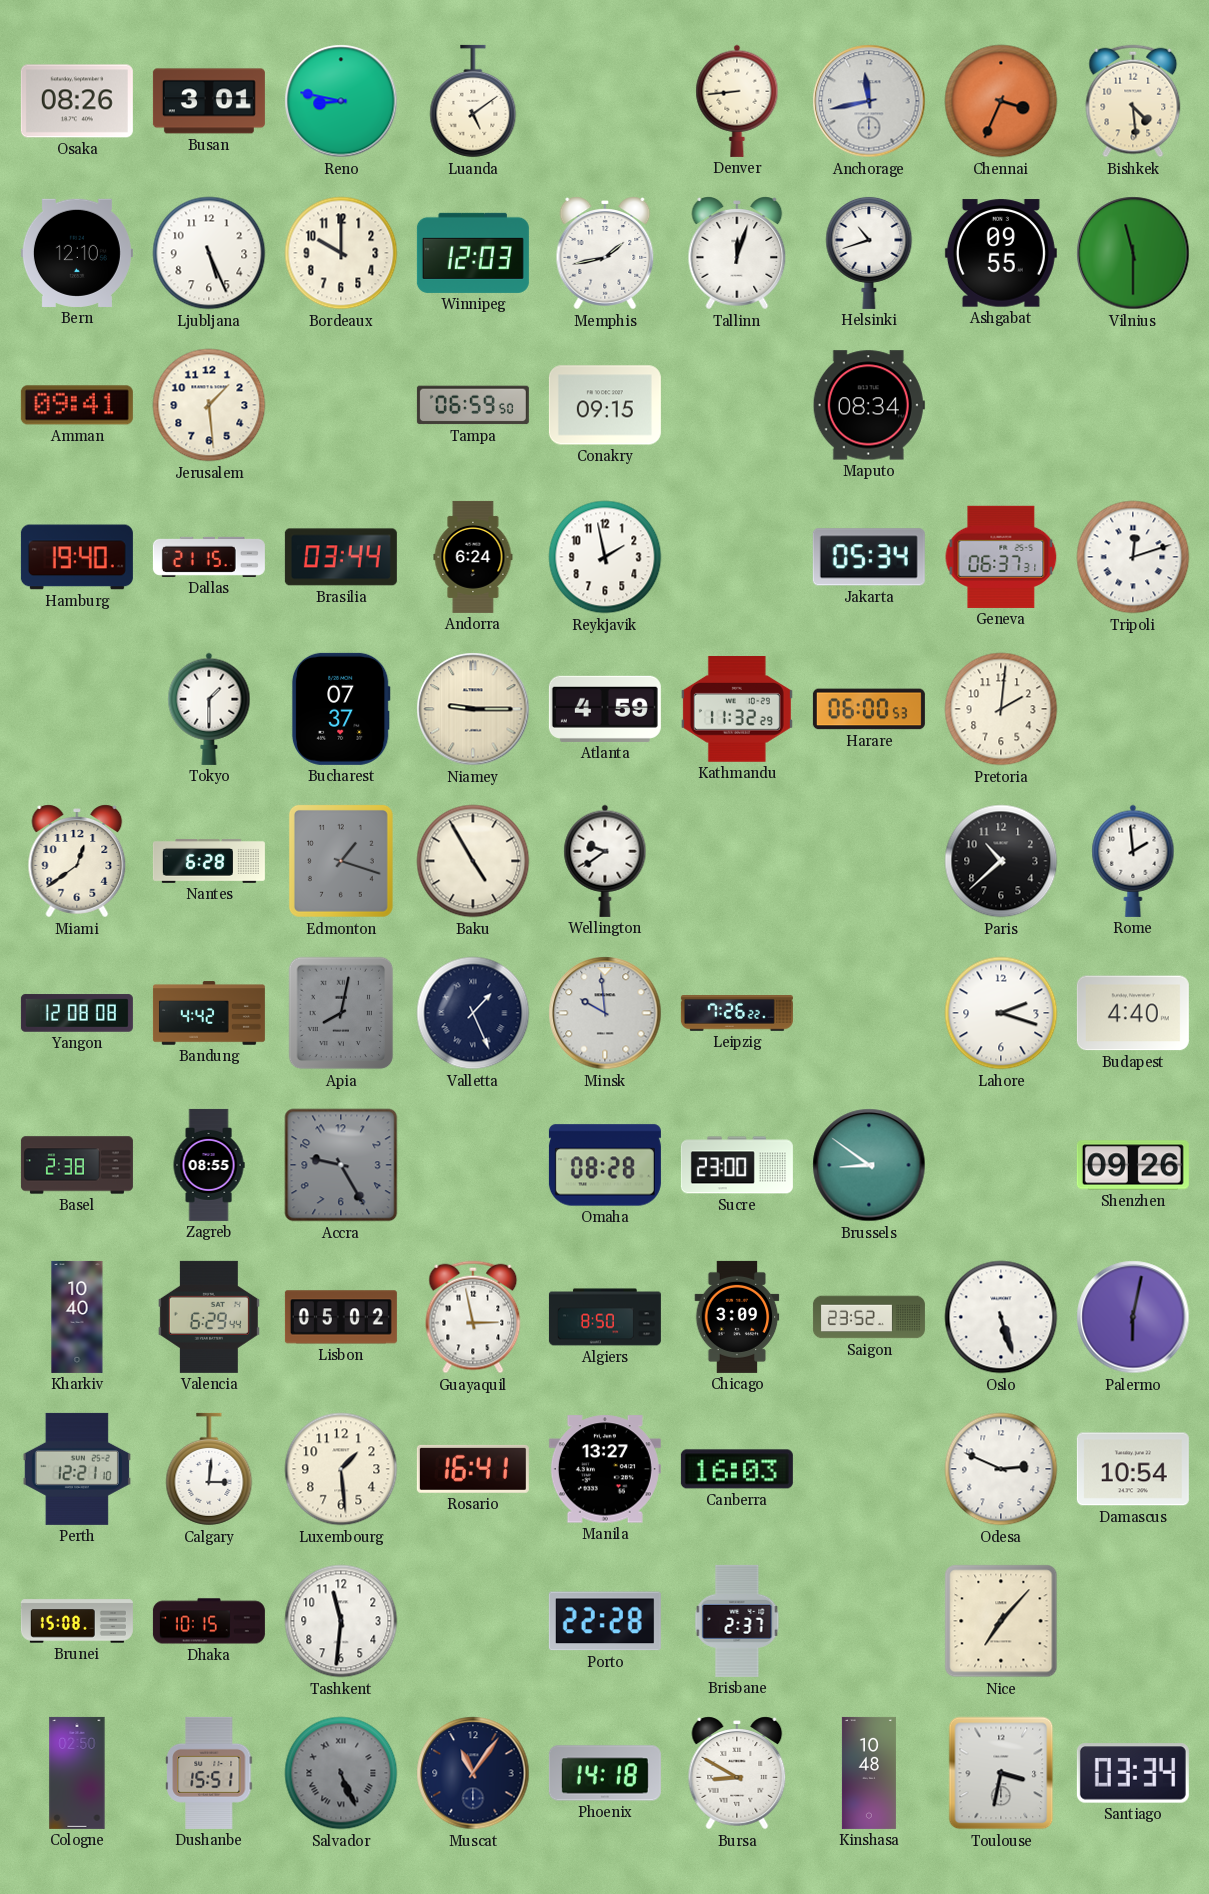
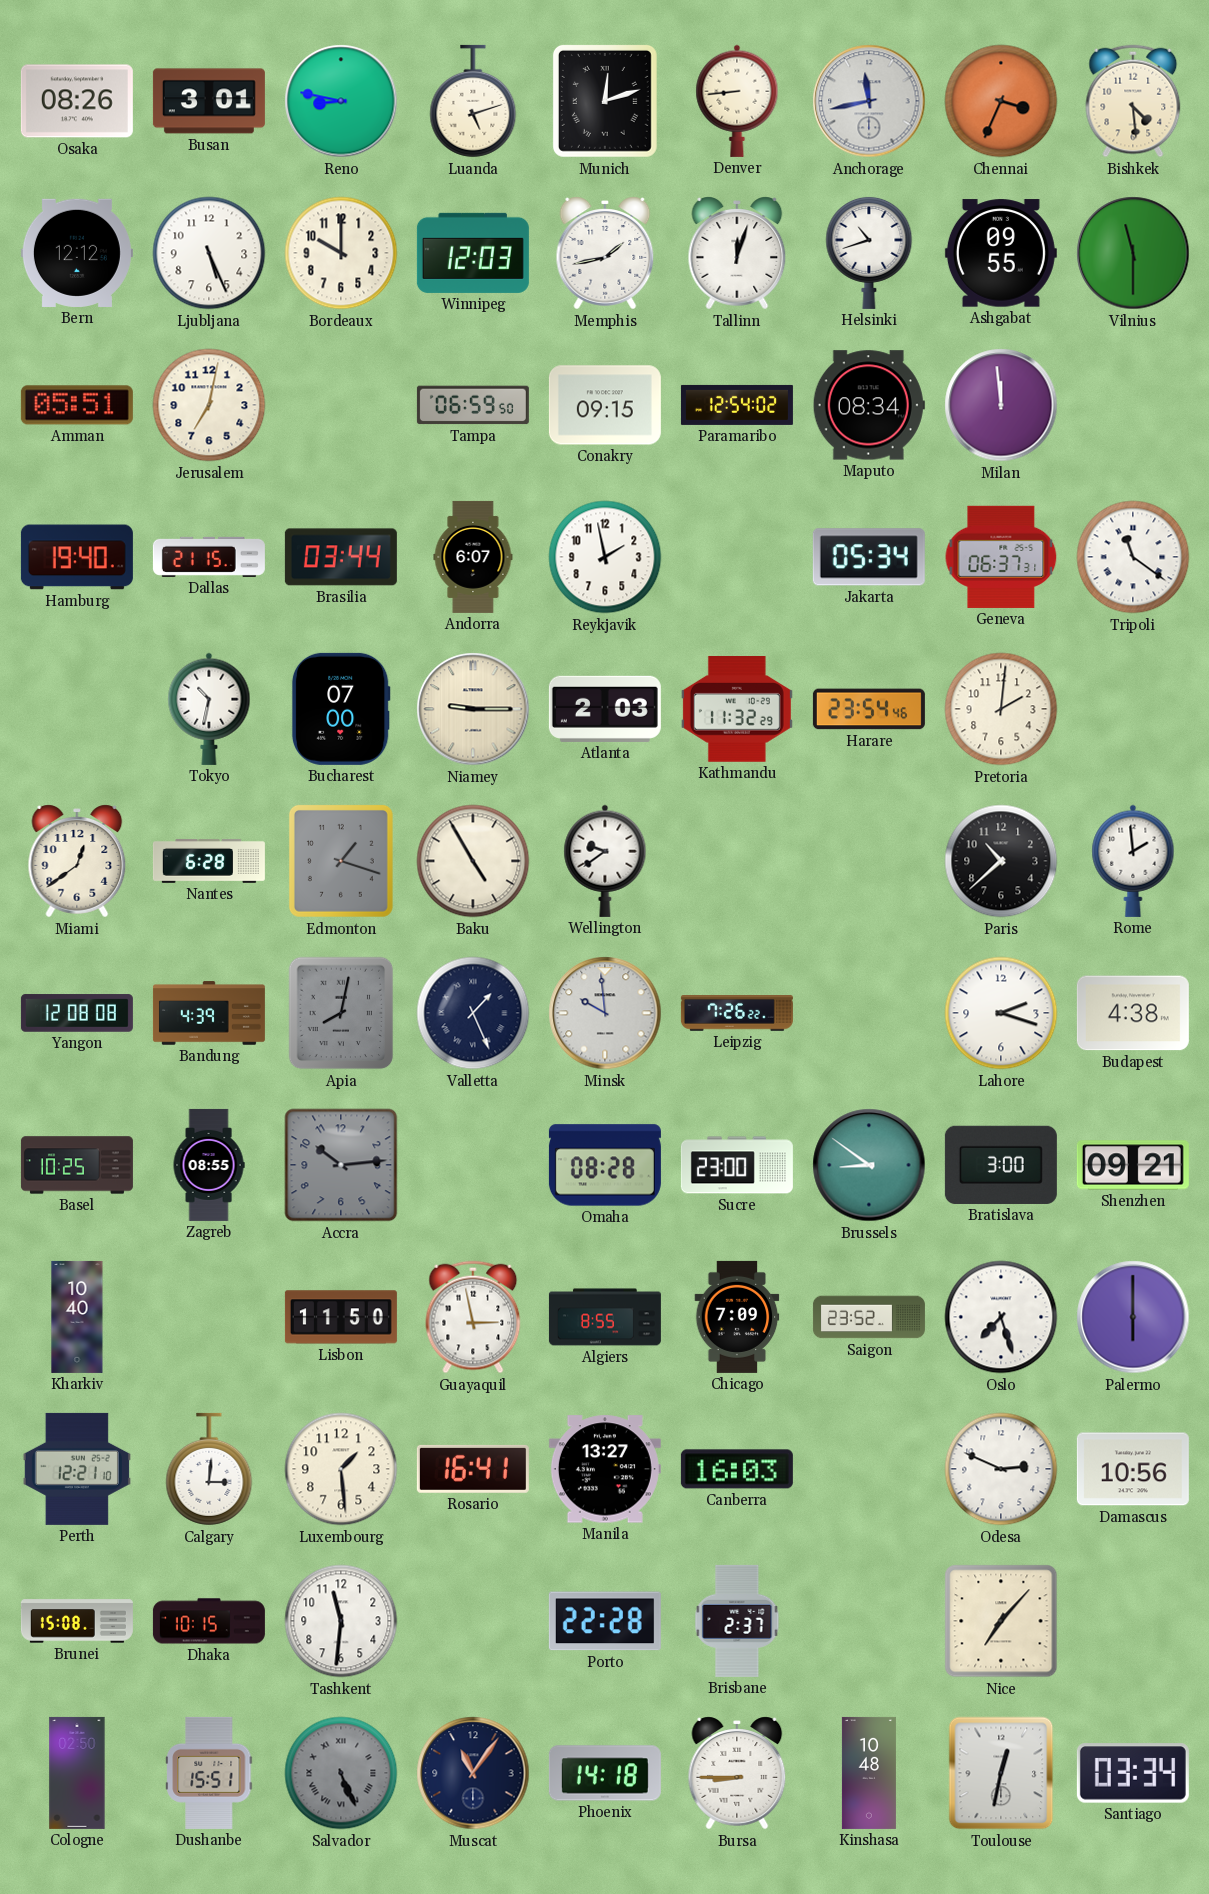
Luanda: 5:09 -> 5:12 (473, 101)
Munich: none -> 12:12 (605, 101)
Bern: 12:10 -> 12:12 (77, 253)
Amman: 09:41 -> 05:51 (77, 405)
Jerusalem: 1:29 -> 7:02 (209, 405)
Paramaribo: none -> 12:54 (737, 405)
Milan: none -> 11:59 (1001, 405)
Andorra: 6:24 -> 6:07 (473, 557)
Tripoli: 12:12 -> 11:21 (1133, 557)
Tokyo: 1:30 -> 10:32 (209, 709)
Bucharest: 07:37 -> 07:00 (341, 709)
Atlanta: 4:59 -> 2:03 (605, 709)
Harare: 06:00 -> 23:54 (869, 709)
Bandung: 4:42 -> 4:39 (209, 1013)
Budapest: 4:40 -> 4:38 (1133, 1013)
Basel: 2:38 -> 10:25 (77, 1165)
Accra: 9:25 -> 10:14 (341, 1165)
Bratislava: none -> 3:00 (1001, 1165)
Shenzhen: 09:26 -> 09:21 (1133, 1165)
Valencia: 6:29 -> none (209, 1317)
Lisbon: 05:02 -> 11:50 (341, 1317)
Algiers: 8:50 -> 8:55 (605, 1317)
Chicago: 3:09 -> 7:09 (737, 1317)
Oslo: 5:27 -> 7:27 (1001, 1317)
Palermo: 6:02 -> 6:00 (1133, 1317)
Damascus: 10:54 -> 10:56 (1133, 1469)
Bursa: 8:50 -> 8:45 (737, 1773)
Toulouse: 3:32 -> 12:32 (1001, 1773)
